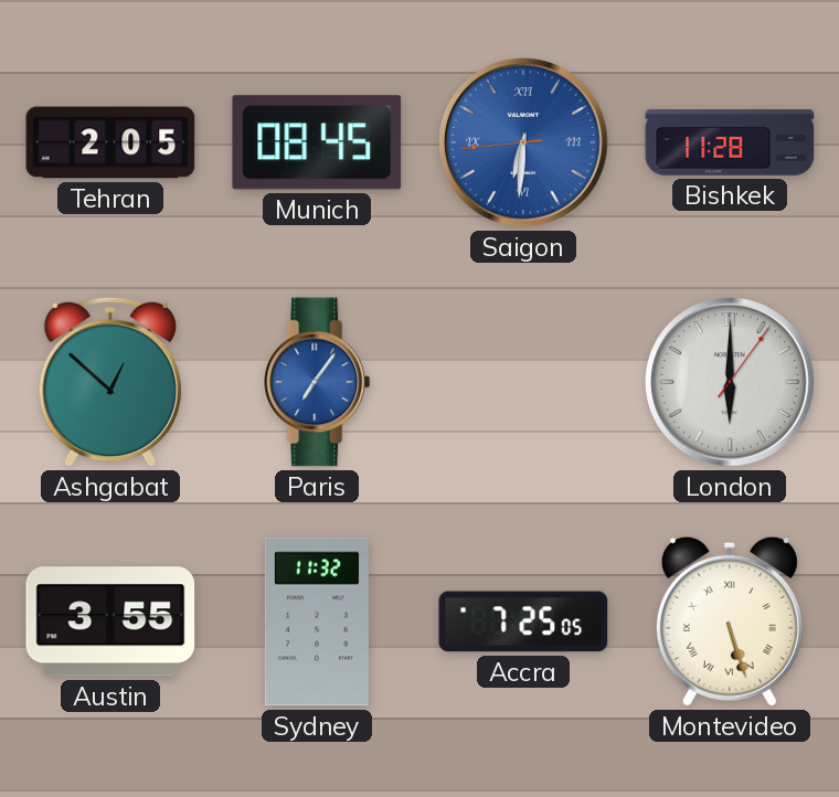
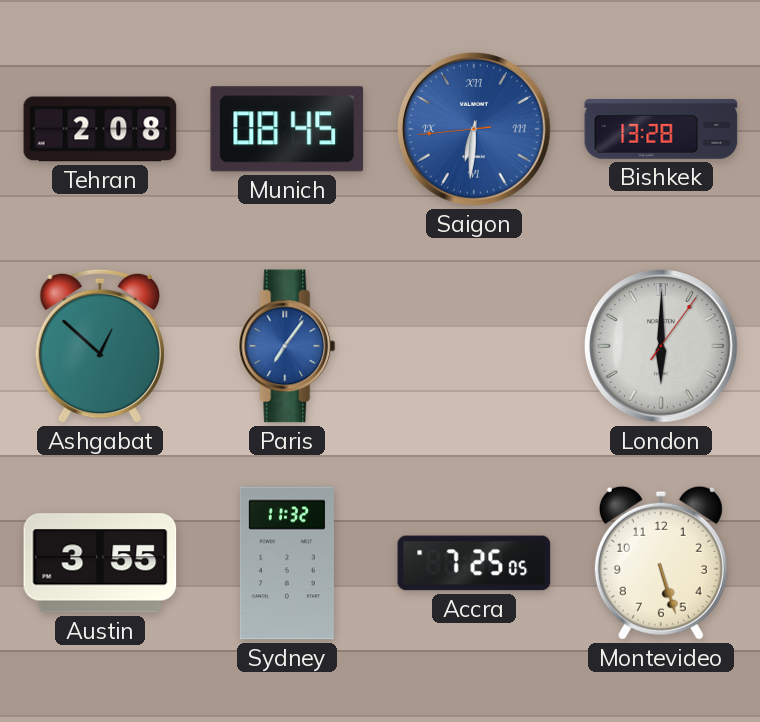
Tehran: 2:05 -> 2:08 (100, 129)
Bishkek: 11:28 -> 13:28 (661, 129)
Montevideo numerals: Roman -> Arabic (661, 563)
